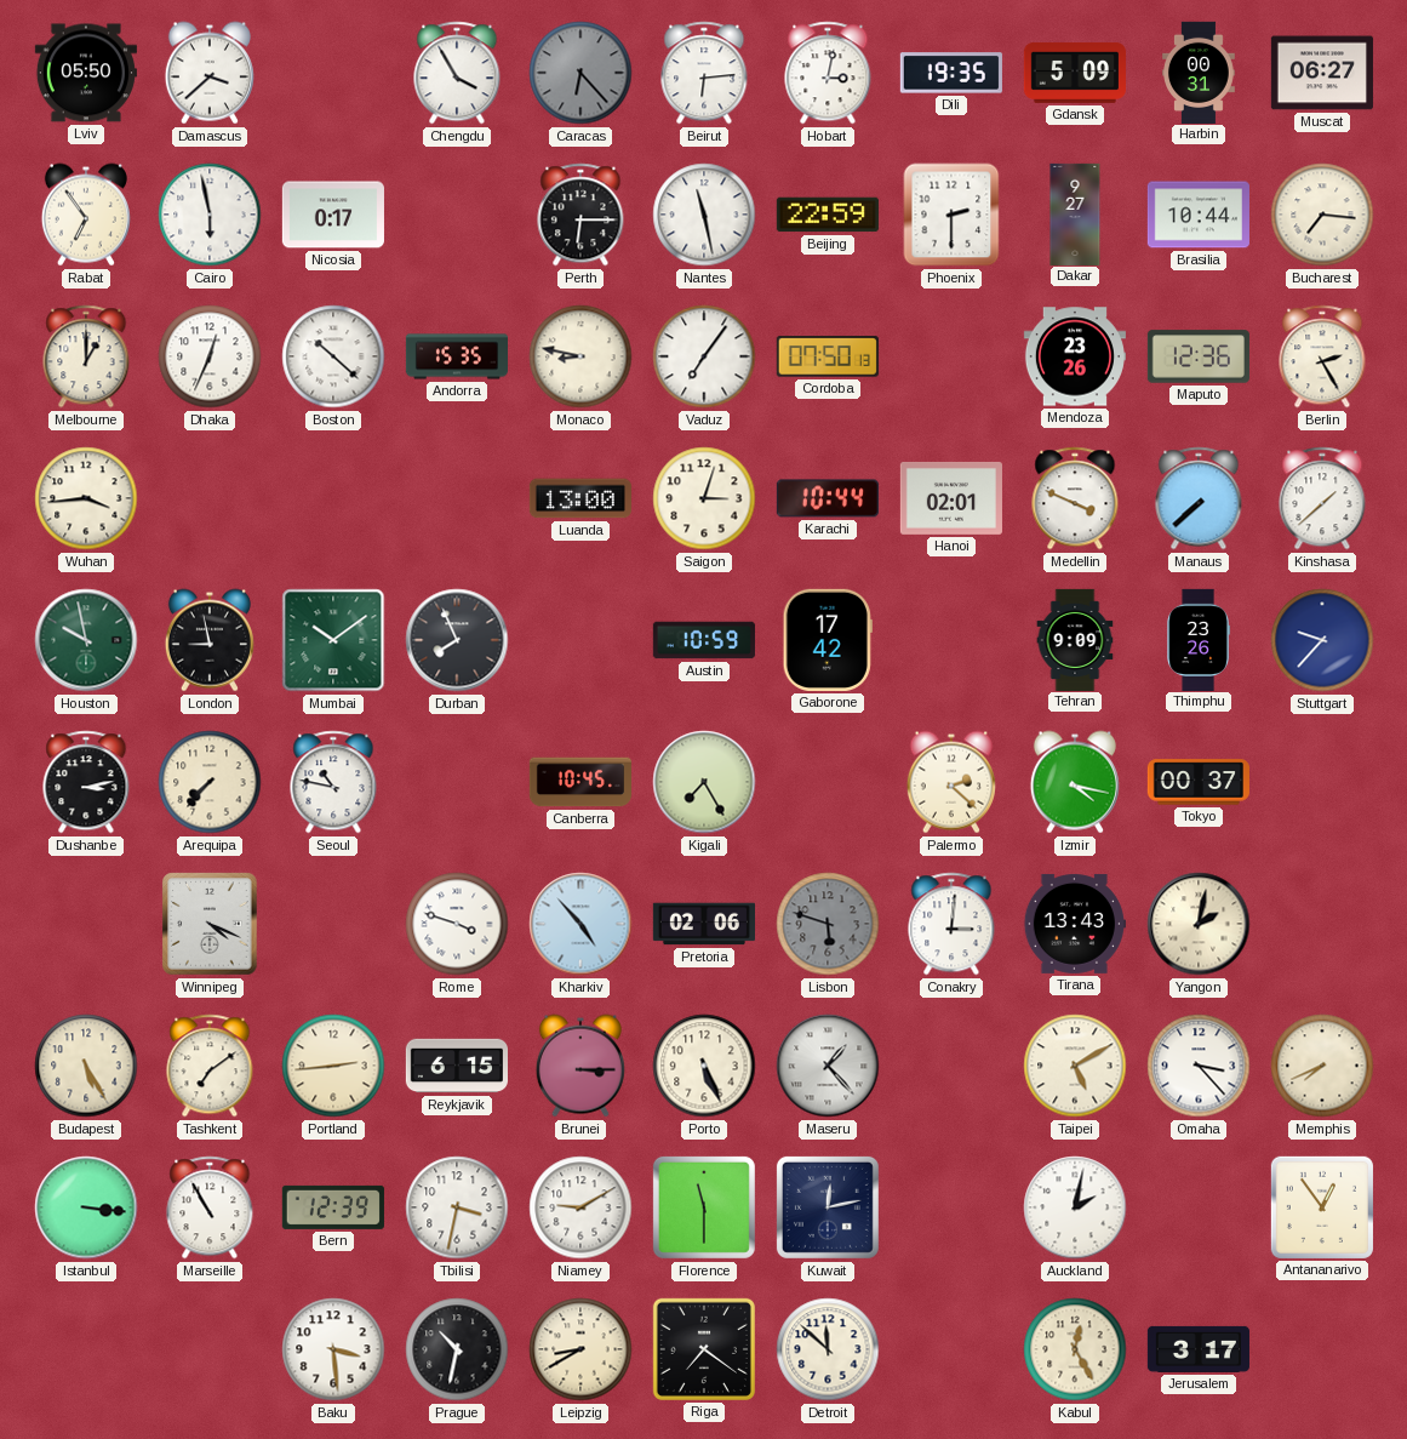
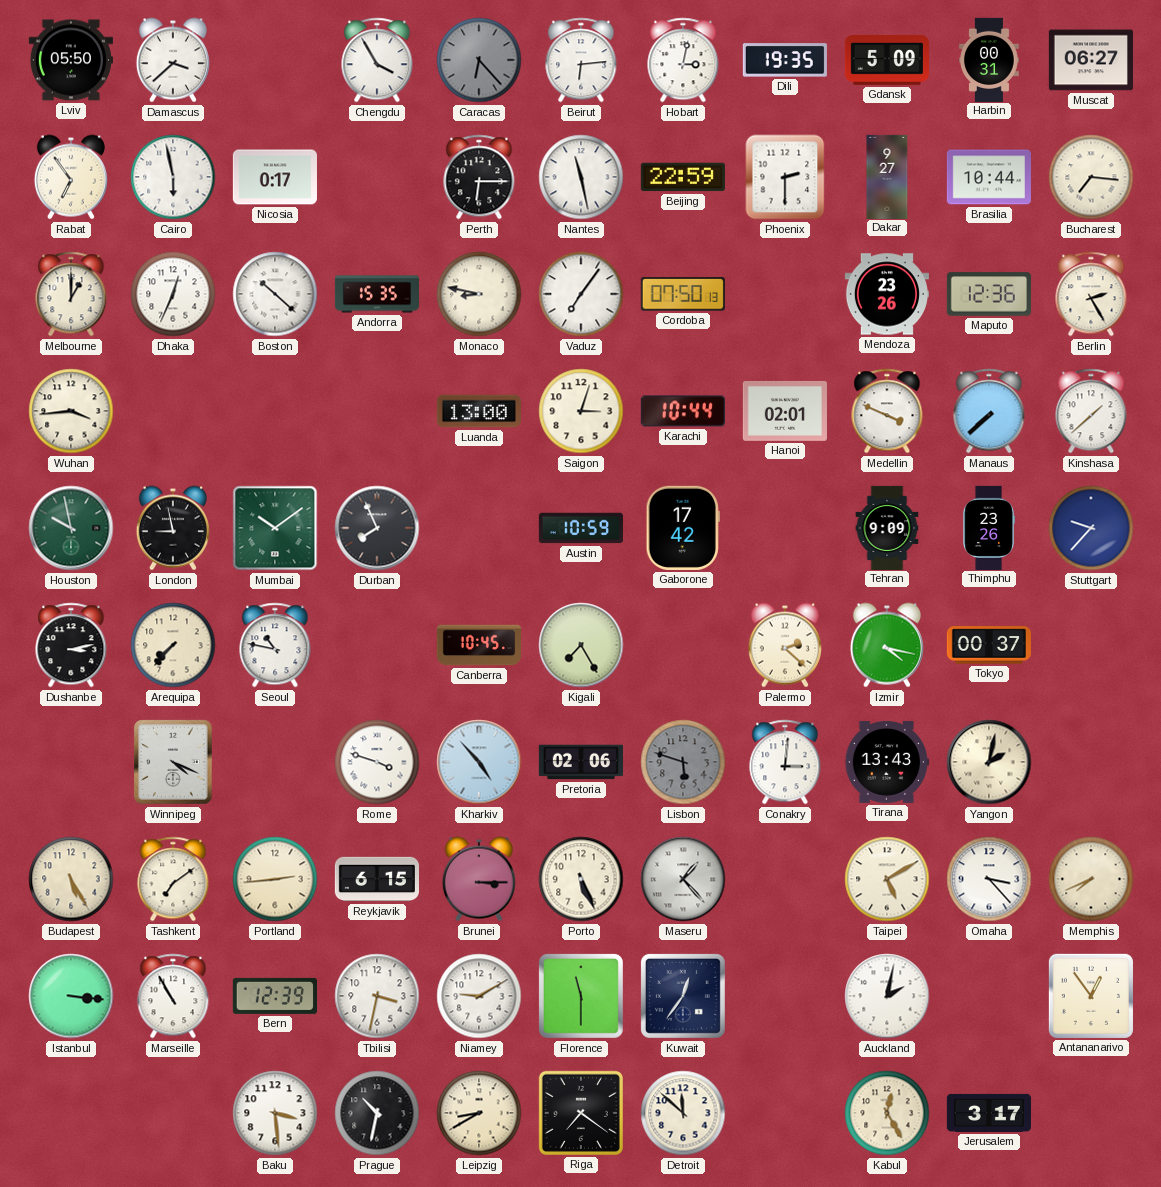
Kuwait: 12:13 -> 12:36 (683, 996)
